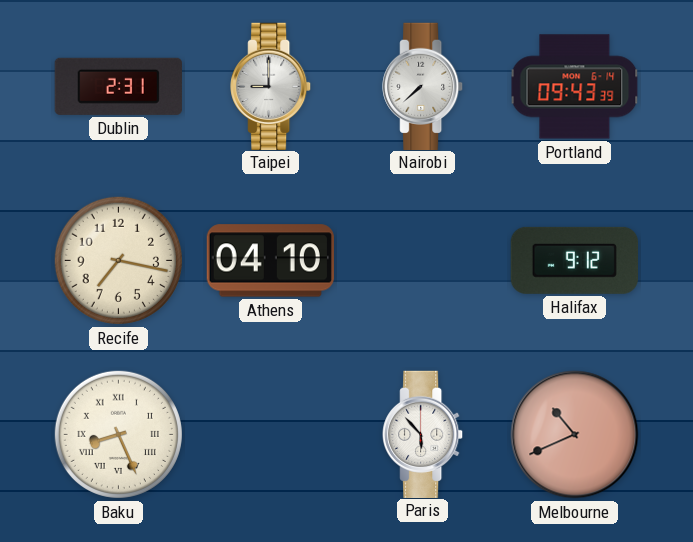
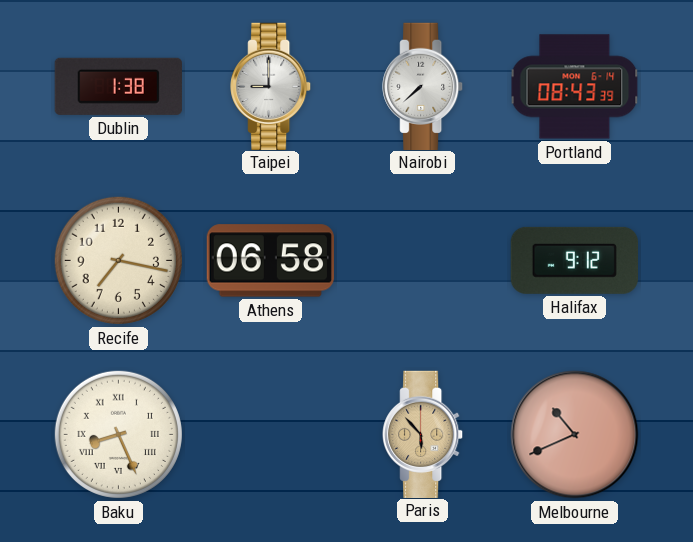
Dublin: 2:31 -> 1:38 (118, 86)
Portland: 09:43 -> 08:43 (575, 87)
Athens: 04:10 -> 06:58 (270, 261)
Paris dial: white -> champagne (423, 434)
